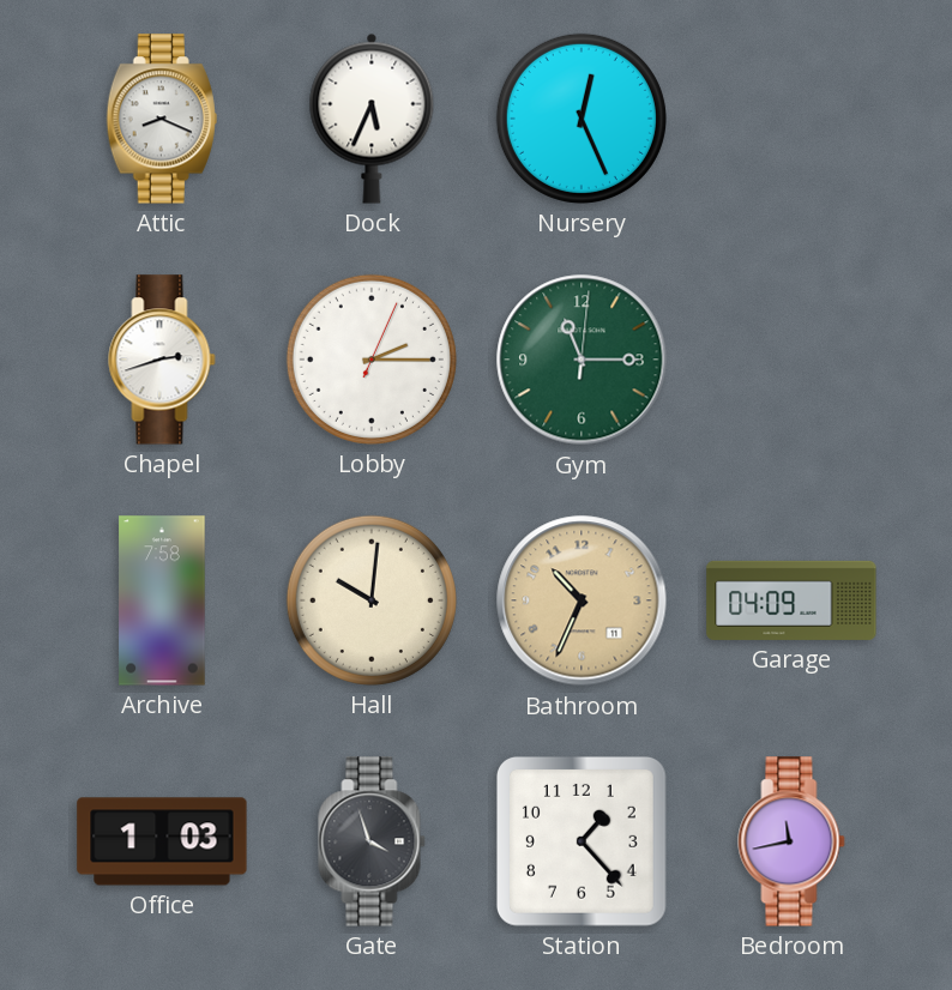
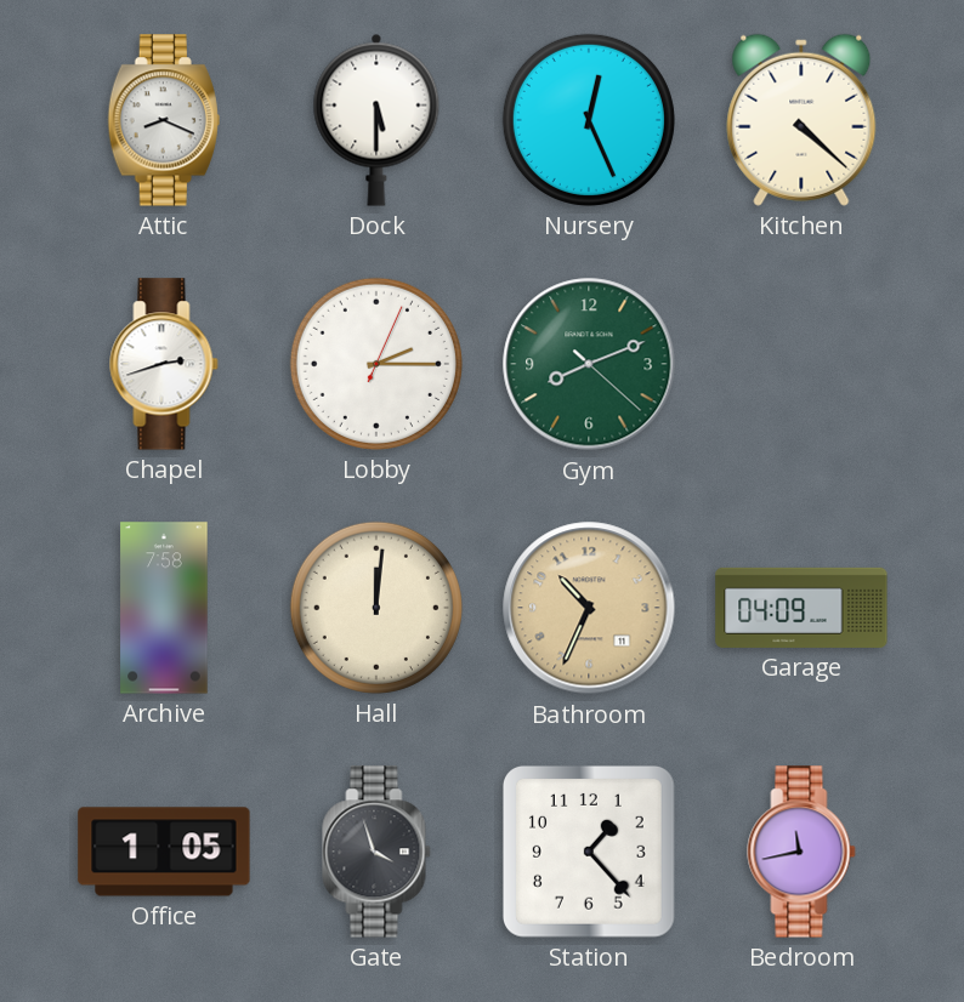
Dock: 5:34 -> 5:30 (376, 120)
Kitchen: none -> 4:22 (801, 120)
Gym: 11:15 -> 8:11 (589, 364)
Hall: 10:01 -> 12:01 (376, 608)
Office: 1:03 -> 1:05 (164, 852)
